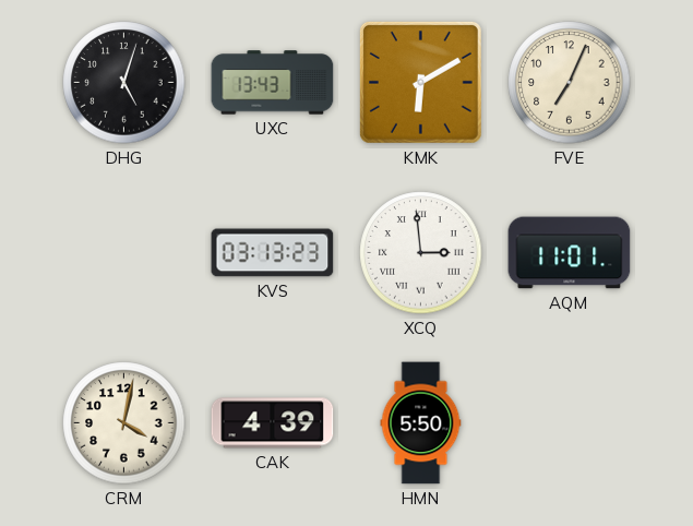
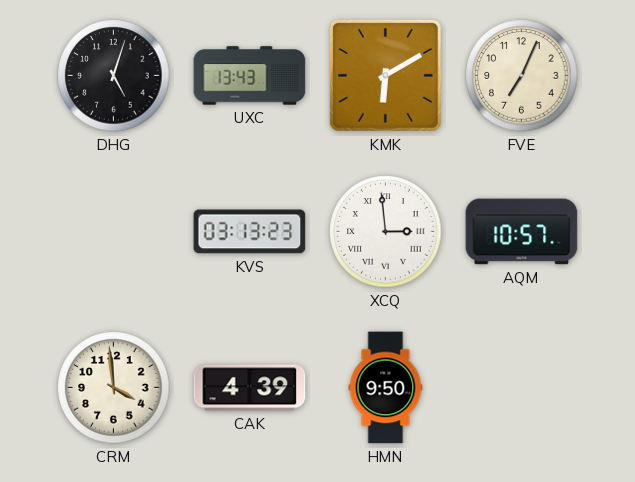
AQM: 11:01 -> 10:57 (522, 232)
CRM: 4:02 -> 3:59 (114, 388)
HMN: 5:50 -> 9:50 (386, 388)
